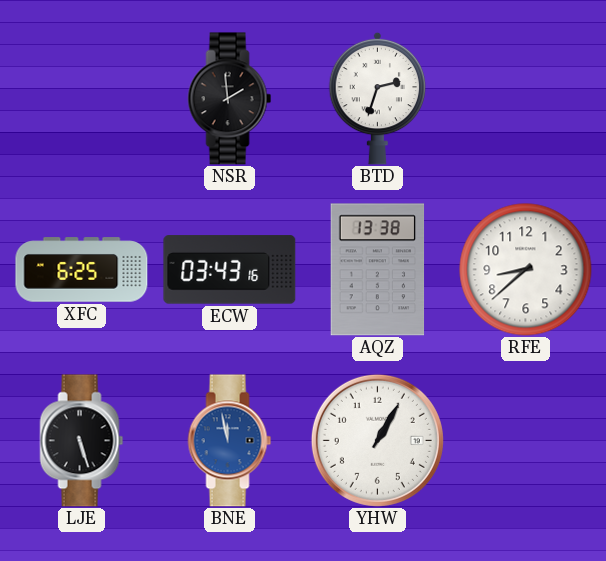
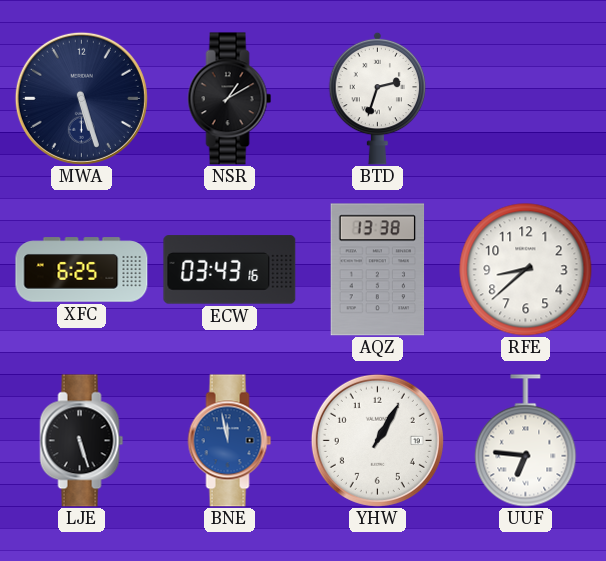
MWA: none -> 5:27 (81, 98)
NSR: 1:59 -> 1:10 (230, 99)
UUF: none -> 6:46 (526, 441)
